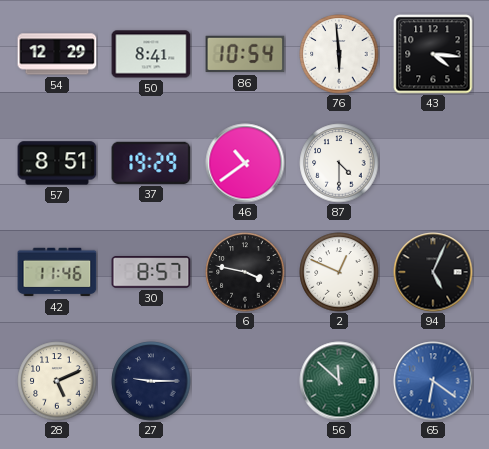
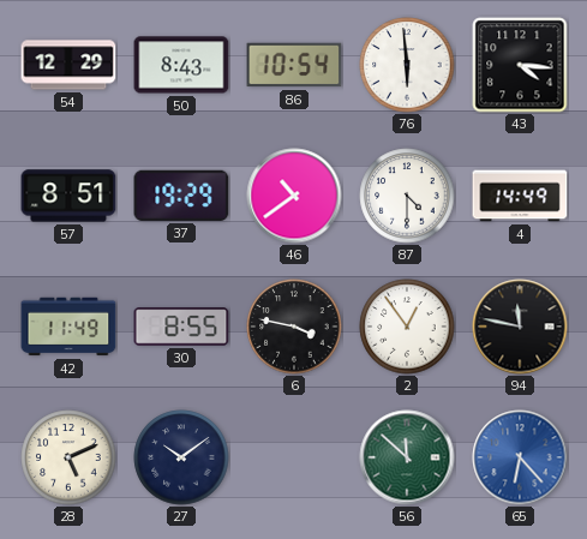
50: 8:41 -> 8:43 (181, 65)
4: none -> 14:49 (520, 196)
42: 11:46 -> 11:49 (68, 327)
30: 8:57 -> 8:55 (181, 327)
2: 12:49 -> 12:54 (407, 327)
94: 5:04 -> 11:47 (520, 327)
27: 9:15 -> 10:09 (181, 457)
65: 6:21 -> 6:23 (520, 457)
